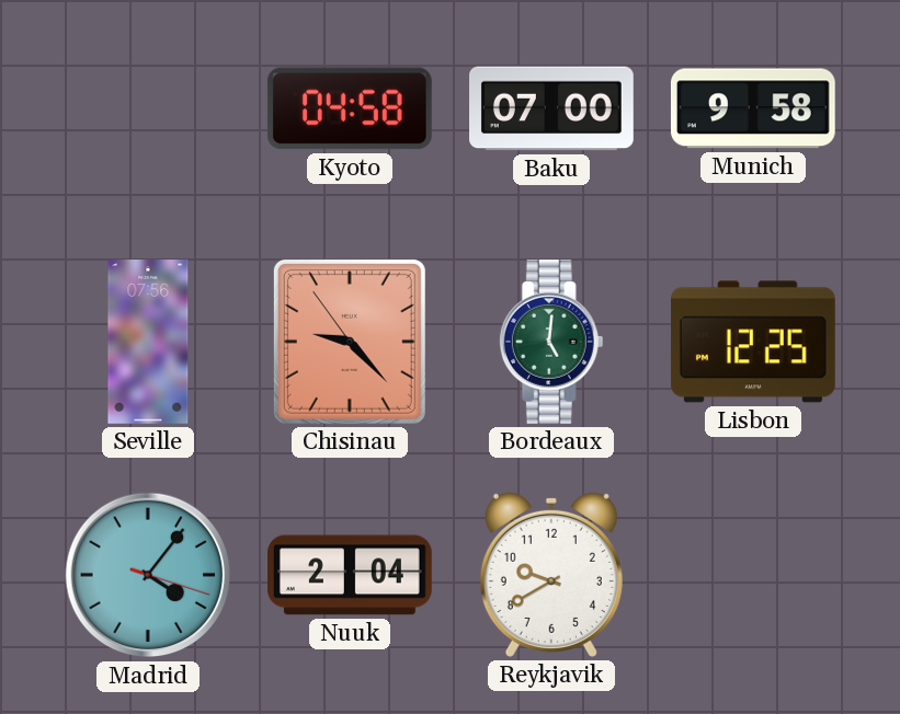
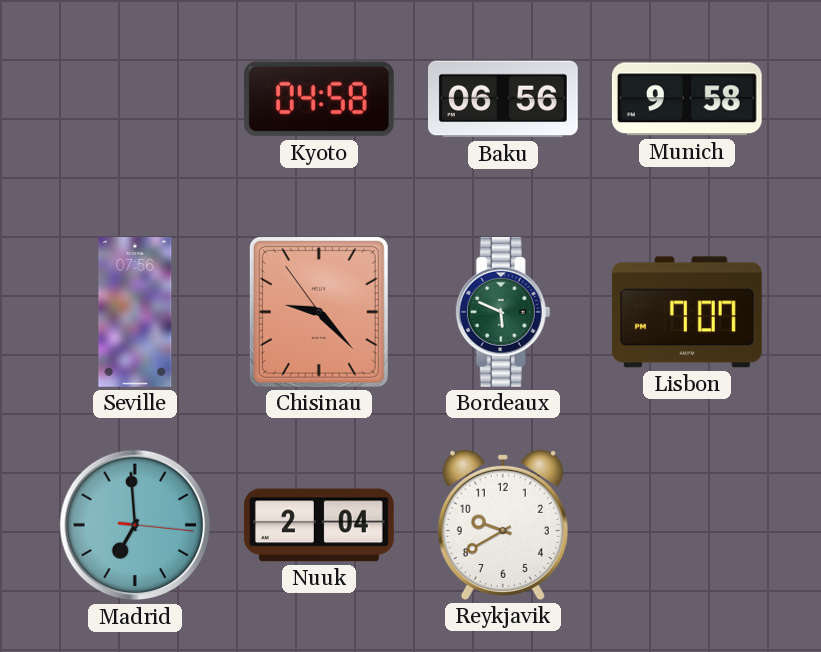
Baku: 07:00 -> 06:56 (504, 99)
Bordeaux: 5:01 -> 5:49 (503, 312)
Lisbon: 12:25 -> 7:07 (687, 312)
Madrid: 4:06 -> 6:59 (135, 525)
